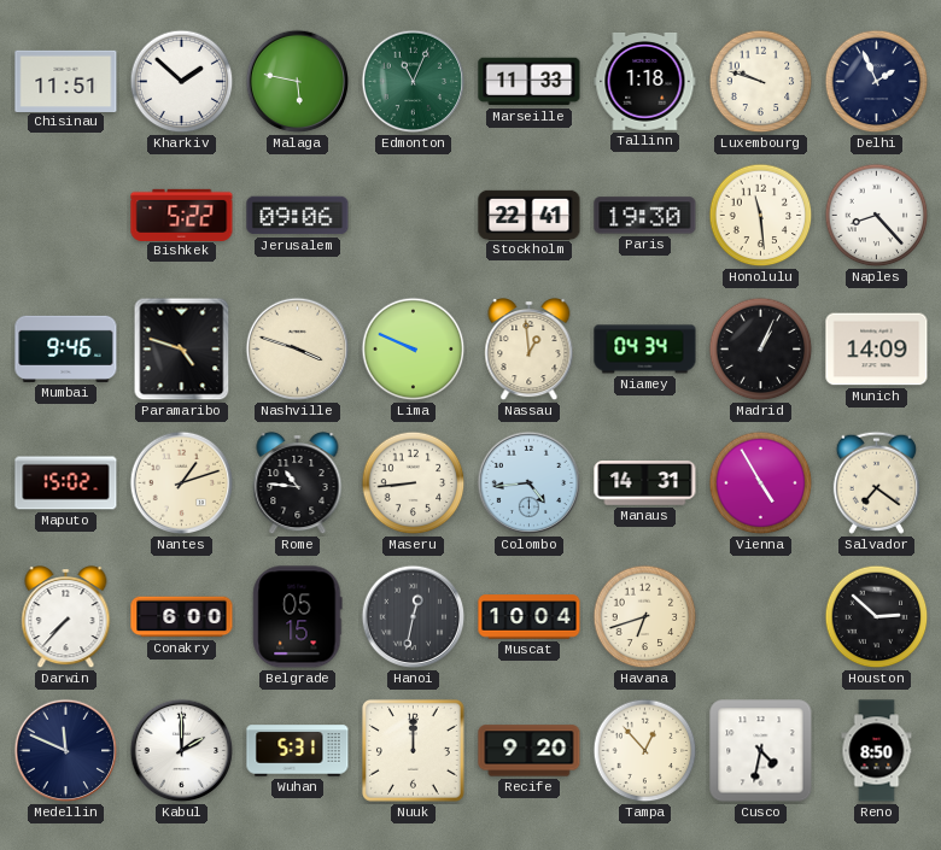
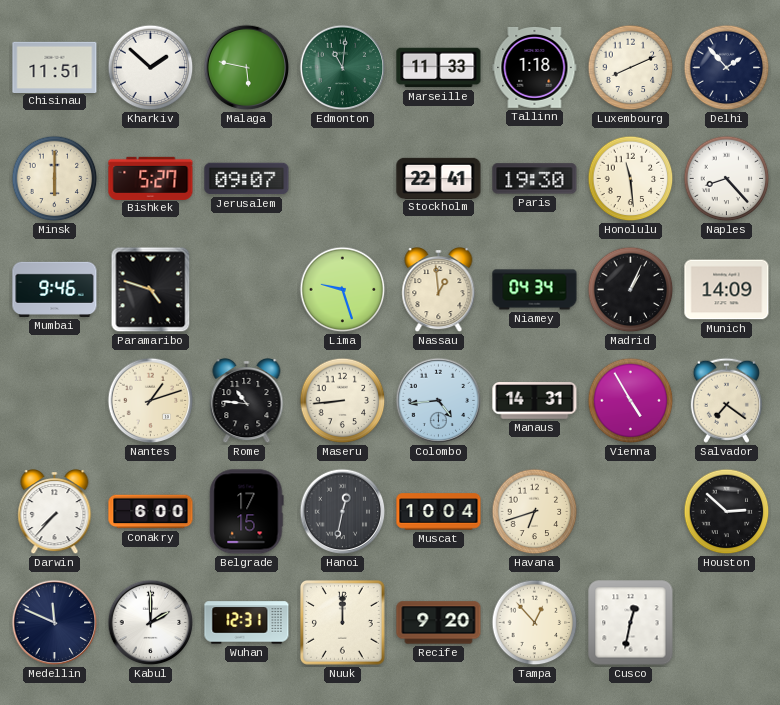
Edmonton: 11:04 -> 11:01 (343, 68)
Luxembourg: 9:48 -> 8:11 (631, 68)
Delhi: 1:56 -> 1:53 (727, 68)
Minsk: none -> 6:00 (55, 179)
Bishkek: 5:22 -> 5:27 (151, 178)
Jerusalem: 09:06 -> 09:07 (247, 179)
Nashville: 3:48 -> none (298, 350)
Lima: 9:49 -> 9:27 (343, 290)
Maputo: 15:02 -> none (66, 483)
Belgrade: 05:15 -> 17:15 (247, 512)
Wuhan: 5:31 -> 12:31 (247, 623)
Cusco: 4:32 -> 12:32 (631, 623)
Reno: 8:50 -> none (877, 751)
